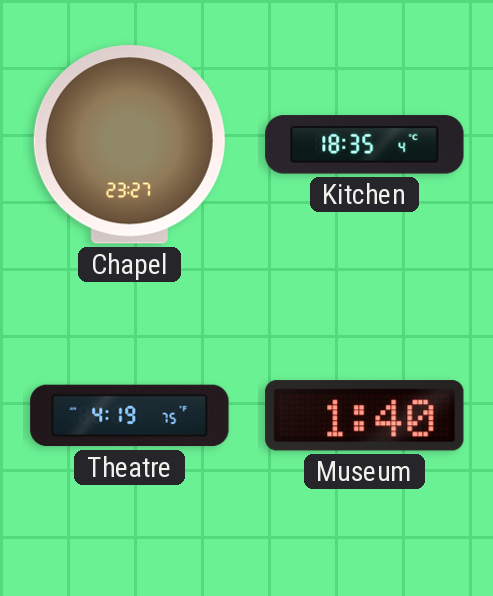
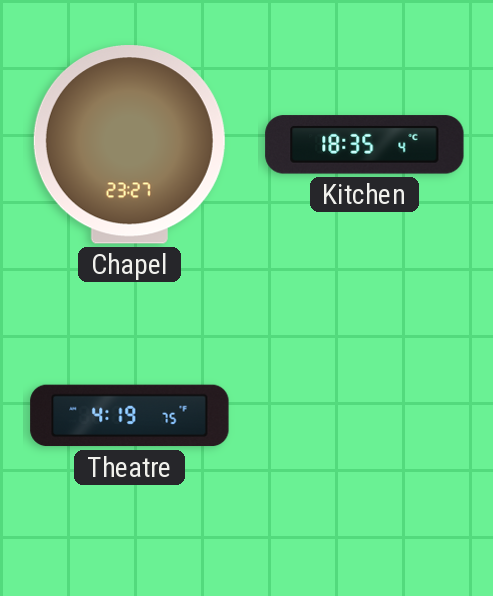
Museum: 1:40 -> none (365, 416)
